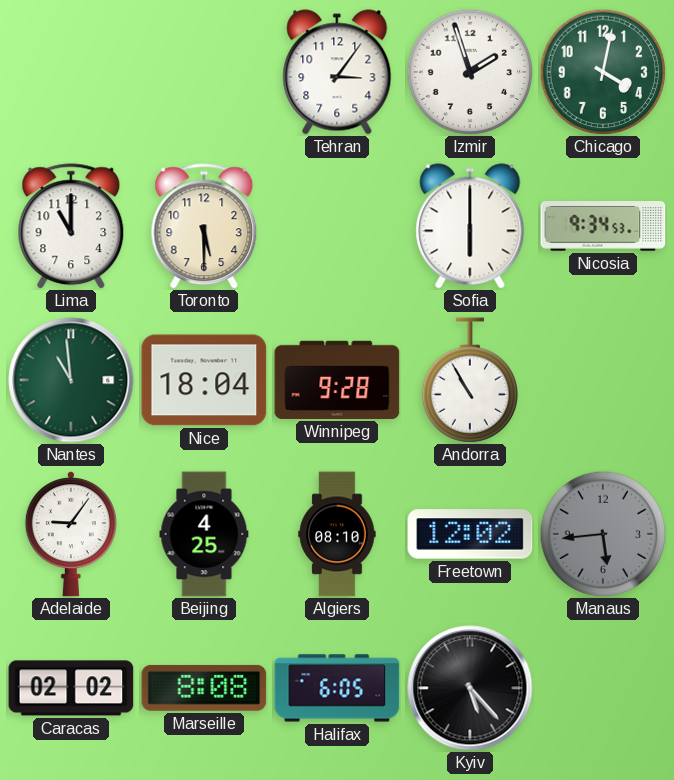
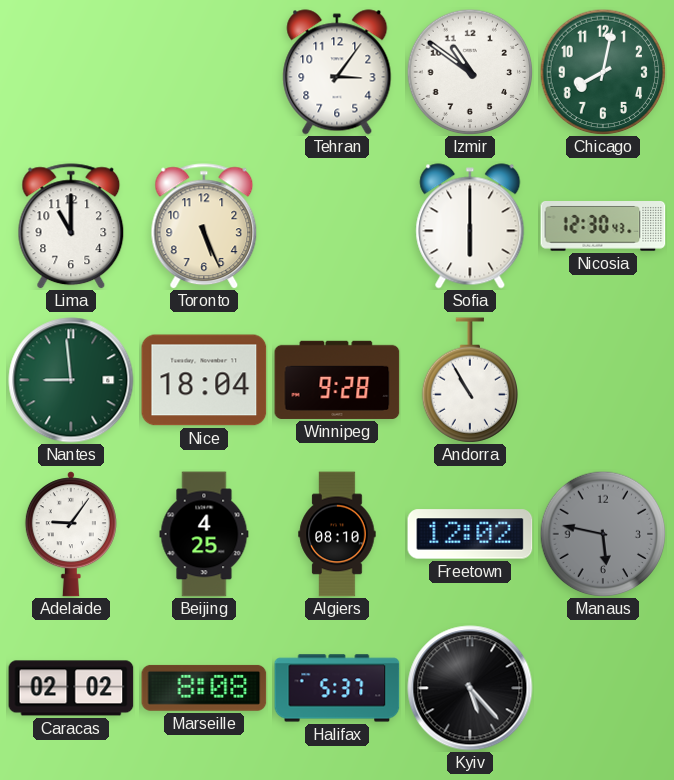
Izmir: 1:57 -> 10:51 (470, 72)
Chicago: 4:02 -> 8:02 (603, 72)
Toronto: 5:30 -> 5:26 (204, 226)
Nicosia: 9:34 -> 12:30 (603, 227)
Nantes: 10:59 -> 8:59 (71, 380)
Manaus: 5:44 -> 5:47 (603, 534)
Halifax: 6:05 -> 5:37 (337, 688)
